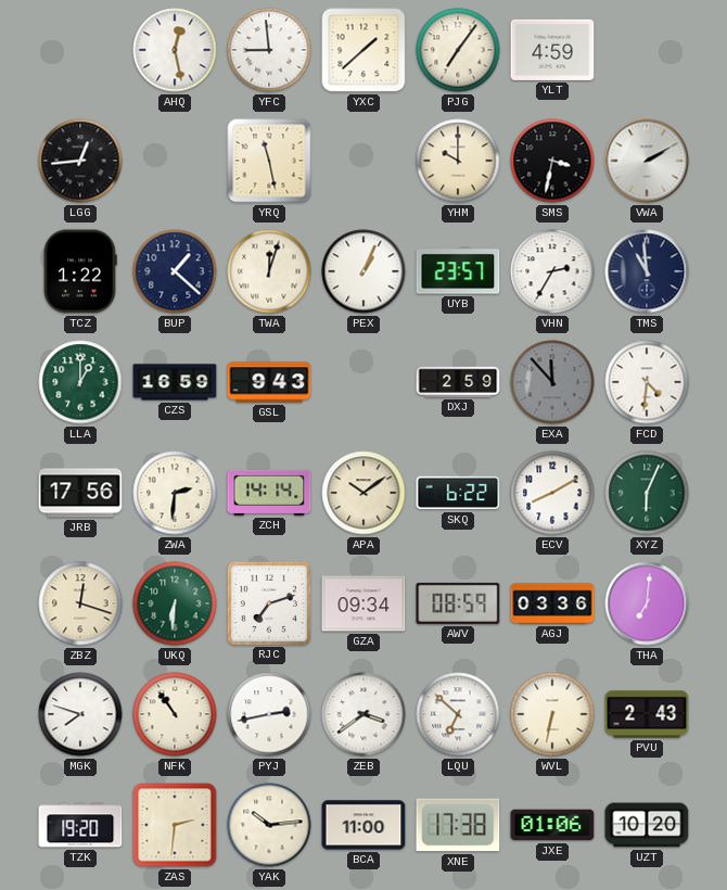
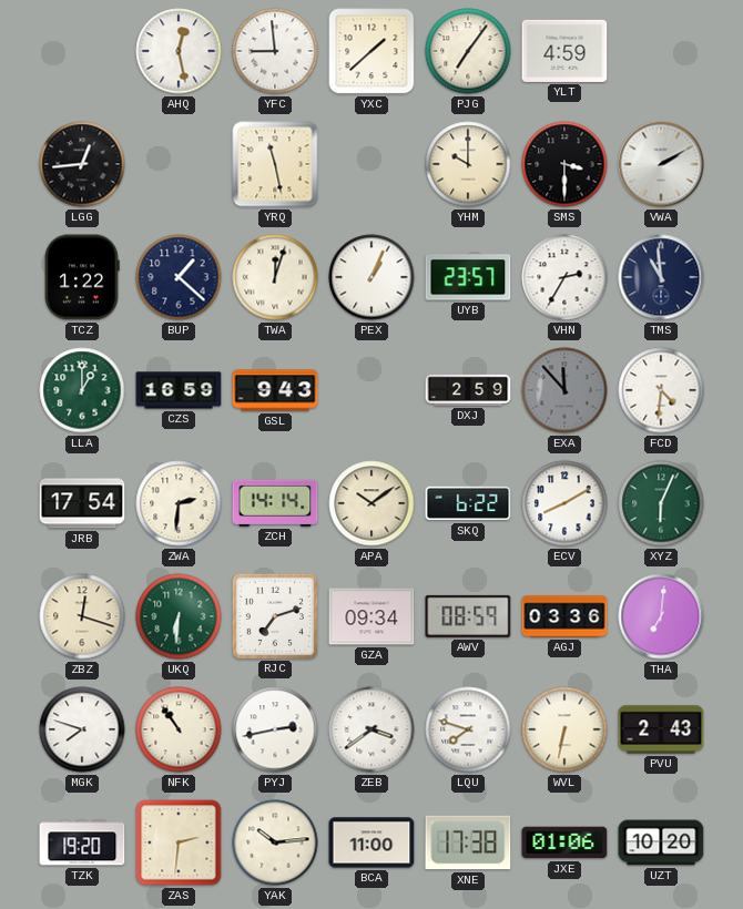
SMS: 3:32 -> 3:30 (564, 164)
JRB: 17:56 -> 17:54 (82, 503)
LQU: 6:52 -> 7:48 (468, 729)
